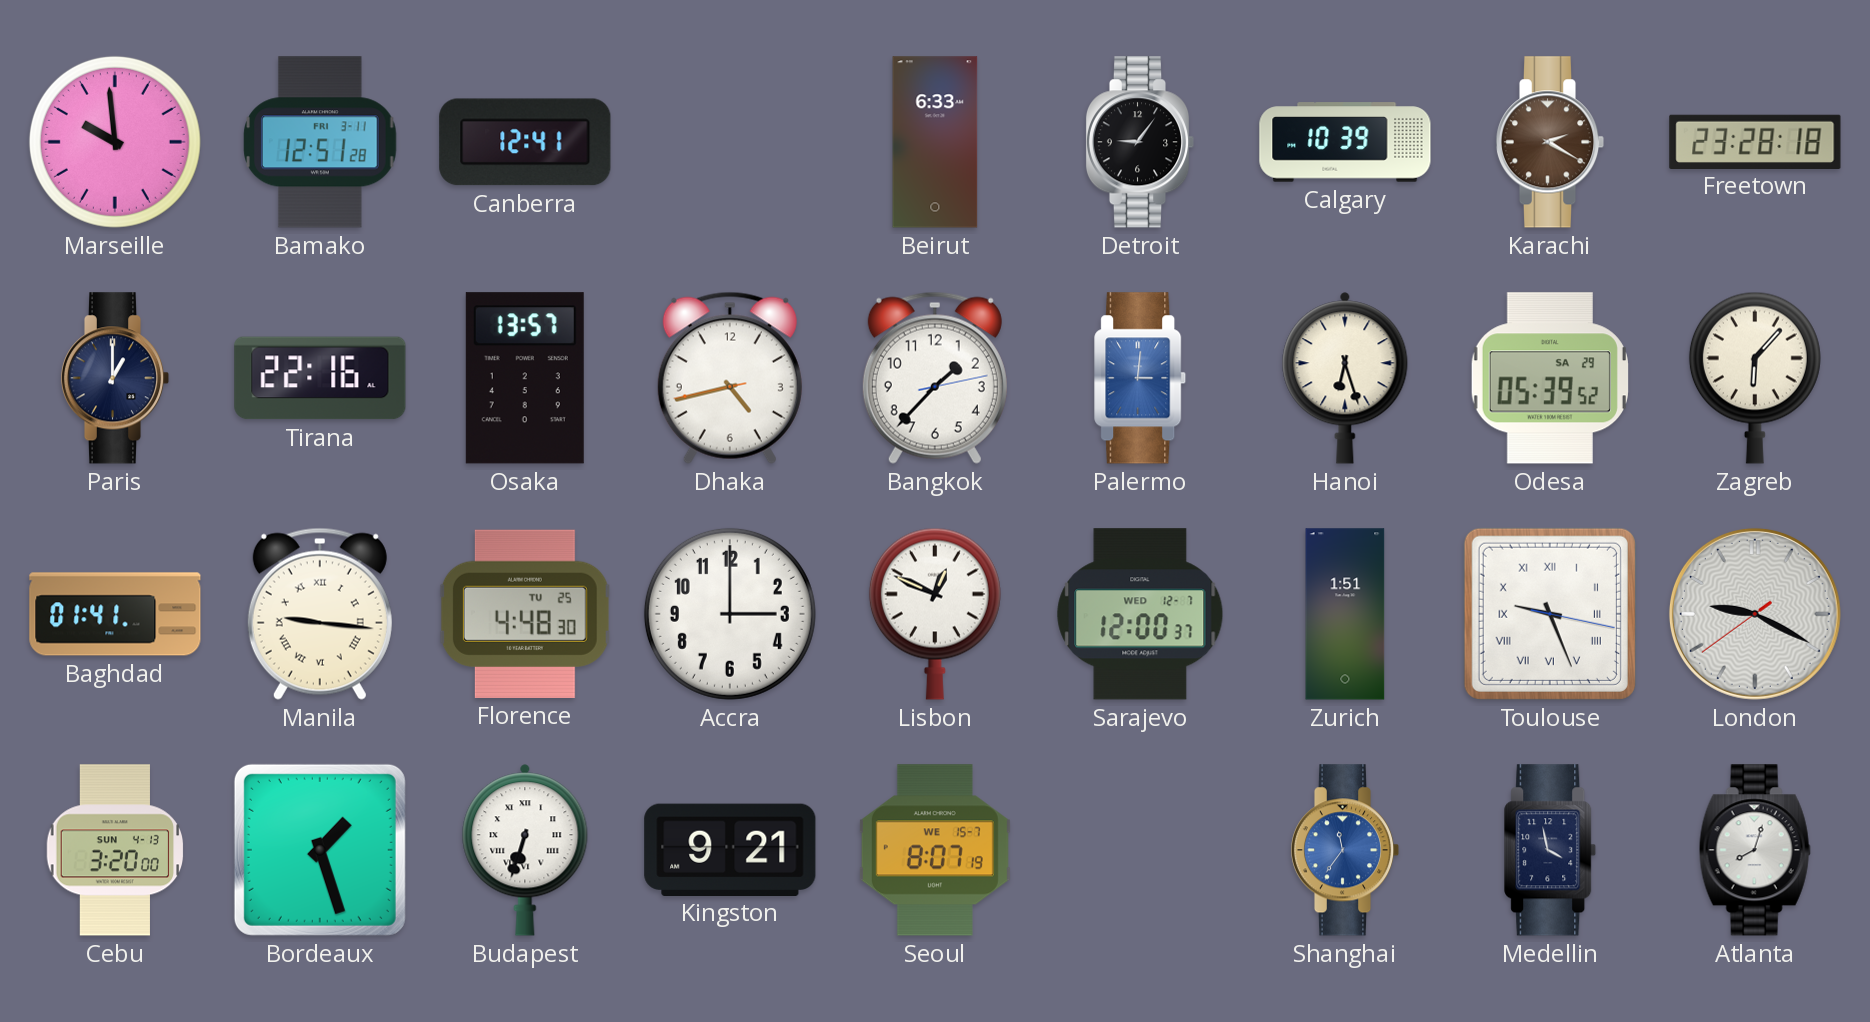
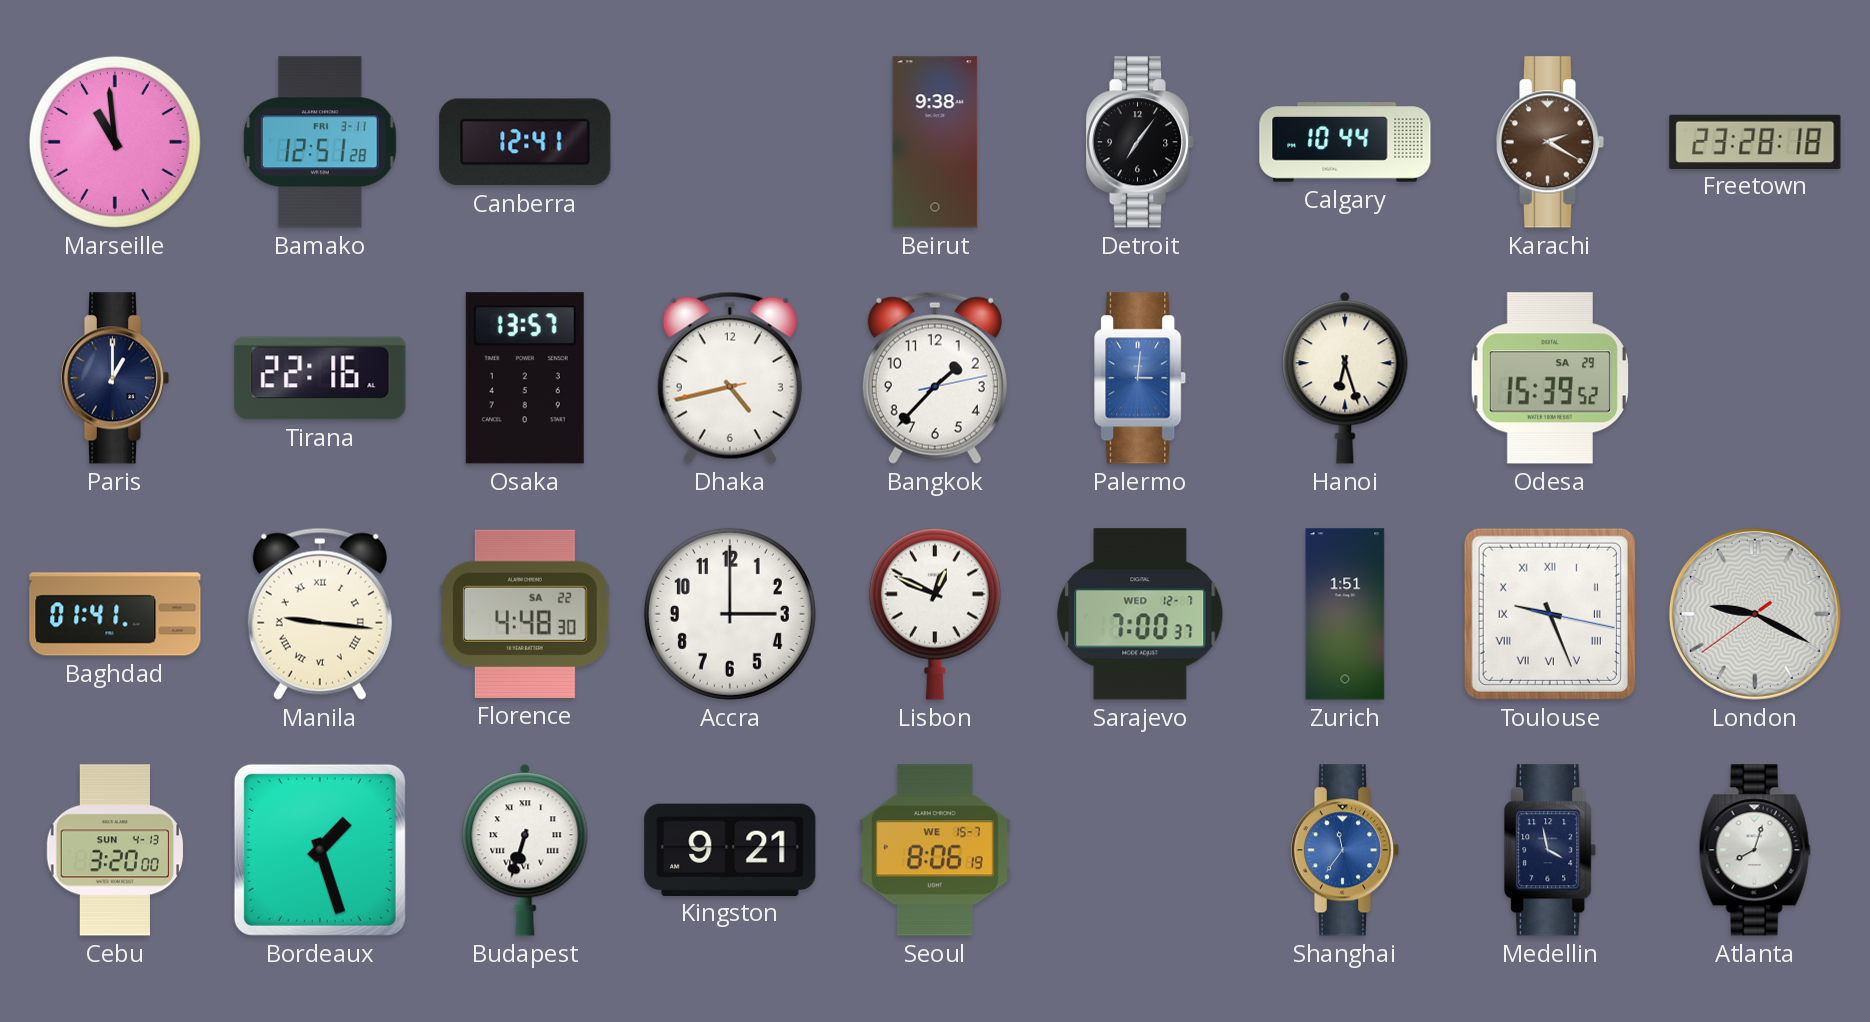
Marseille: 9:59 -> 10:59 (115, 142)
Beirut: 6:33 -> 9:38 (935, 142)
Detroit: 9:06 -> 7:06 (1140, 142)
Calgary: 10:39 -> 10:44 (1345, 142)
Odesa: 05:39 -> 15:39 (1550, 378)
Zagreb: 6:07 -> none (1755, 378)
Florence date: TU 25 -> SA 22 (525, 614)
Sarajevo: 12:00 -> 7:00 (1140, 614)
Seoul: 8:07 -> 8:06 (935, 850)
